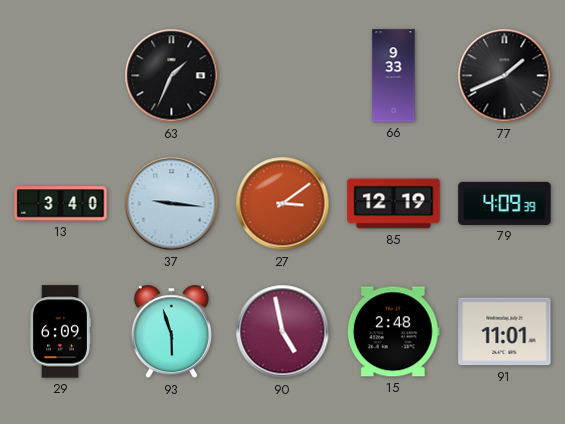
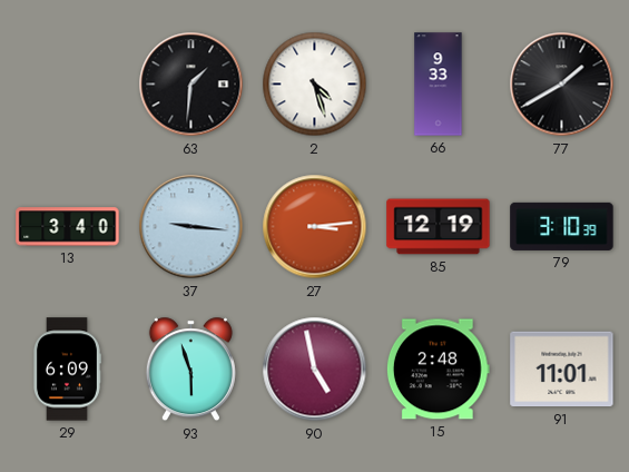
63: 1:34 -> 1:31 (191, 85)
2: none -> 4:27 (315, 85)
77: 1:41 -> 1:40 (562, 85)
27: 3:09 -> 3:14 (315, 227)
79: 4:09 -> 3:10 (562, 226)
